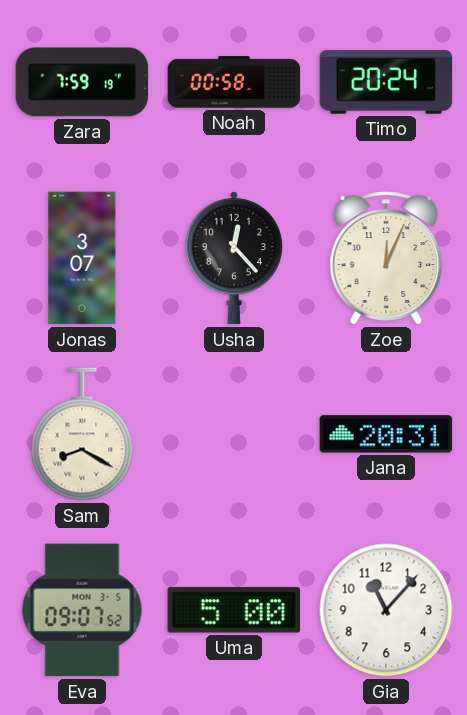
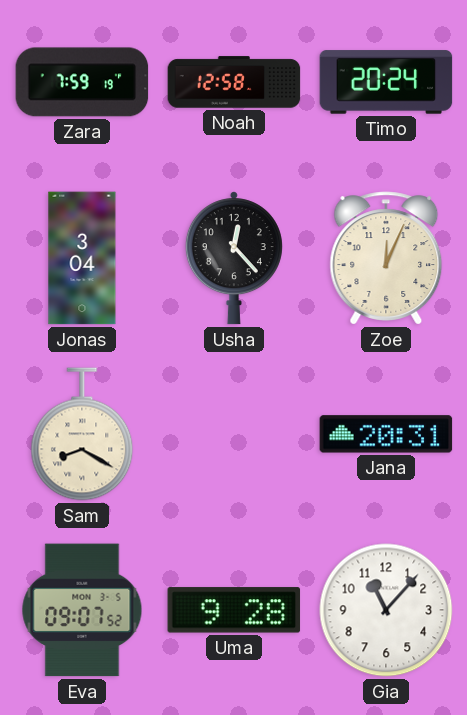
Noah: 00:58 -> 12:58 (234, 82)
Jonas: 3:07 -> 3:04 (82, 258)
Uma: 5:00 -> 9:28 (234, 610)
